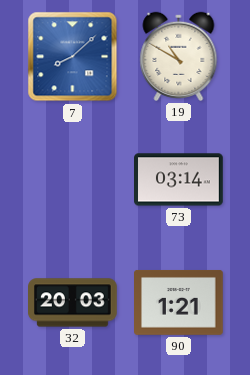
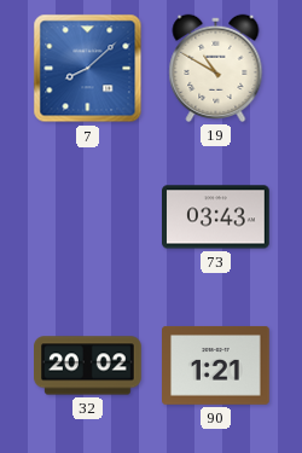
73: 03:14 -> 03:43 (216, 217)
32: 20:03 -> 20:02 (88, 366)
